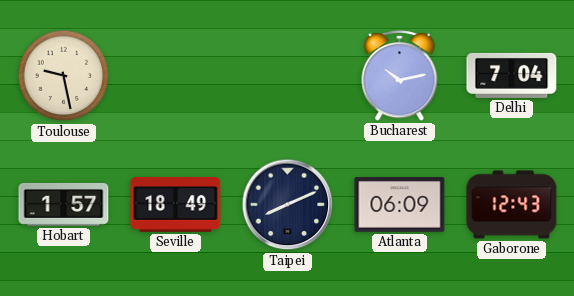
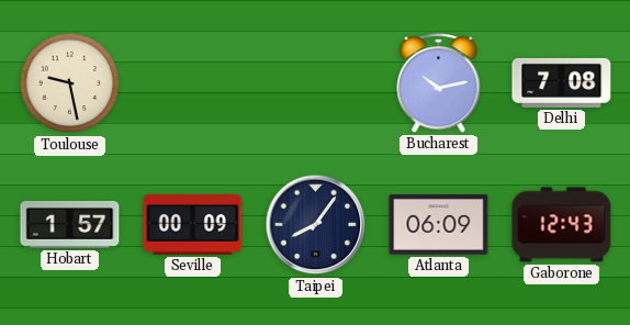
Delhi: 7:04 -> 7:08 (562, 82)
Seville: 18:49 -> 00:09 (193, 224)
Taipei: 8:11 -> 8:06 (316, 225)
